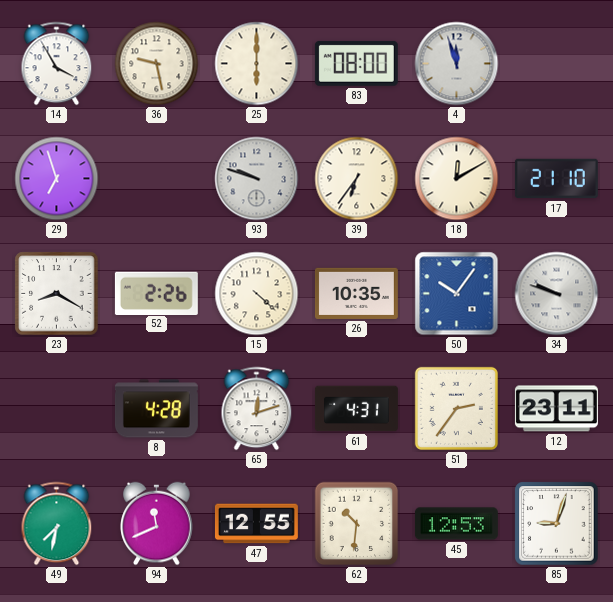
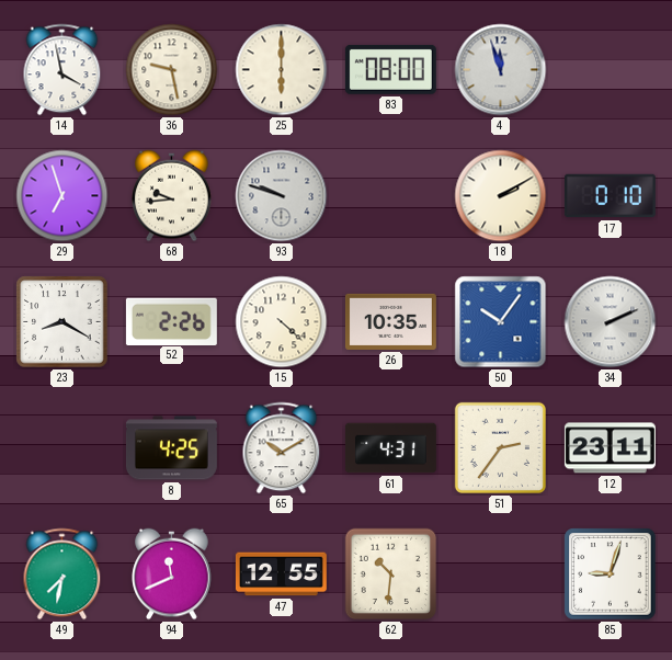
14: 3:55 -> 3:58 (62, 70)
68: none -> 9:44 (172, 196)
39: 6:36 -> none (357, 179)
18: 12:10 -> 2:10 (501, 196)
17: 21:10 -> 0:10 (610, 196)
34: 9:48 -> 2:11 (611, 322)
8: 4:28 -> 4:25 (171, 448)
65: 12:12 -> 10:10 (282, 448)
45: 12:53 -> none (456, 524)
